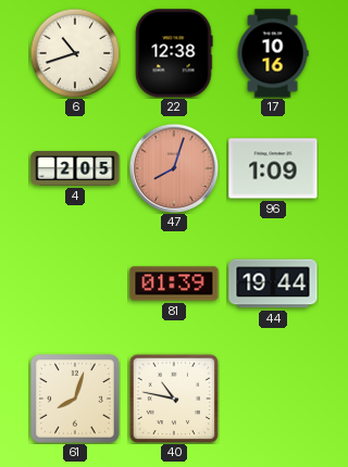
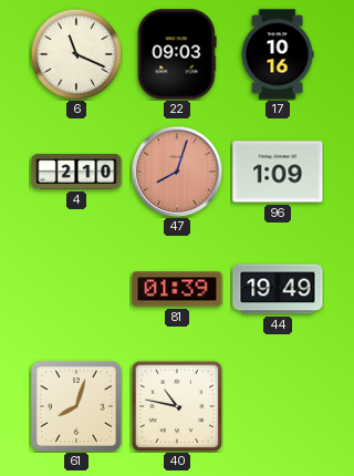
6: 10:42 -> 11:19 (76, 54)
22: 12:38 -> 09:03 (177, 54)
4: 2:05 -> 2:10 (76, 172)
44: 19:44 -> 19:49 (278, 289)
